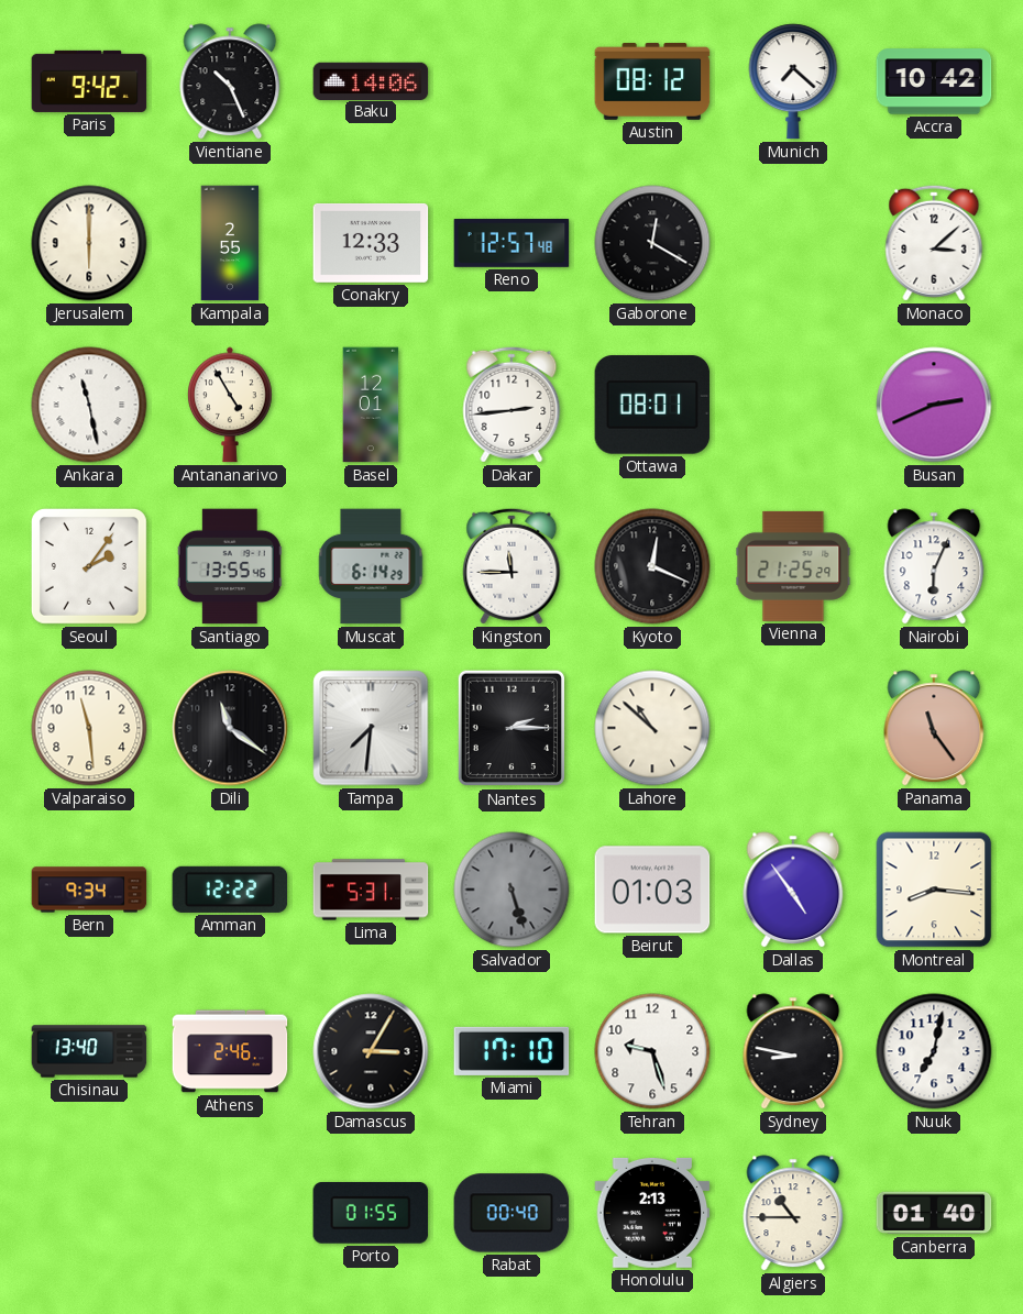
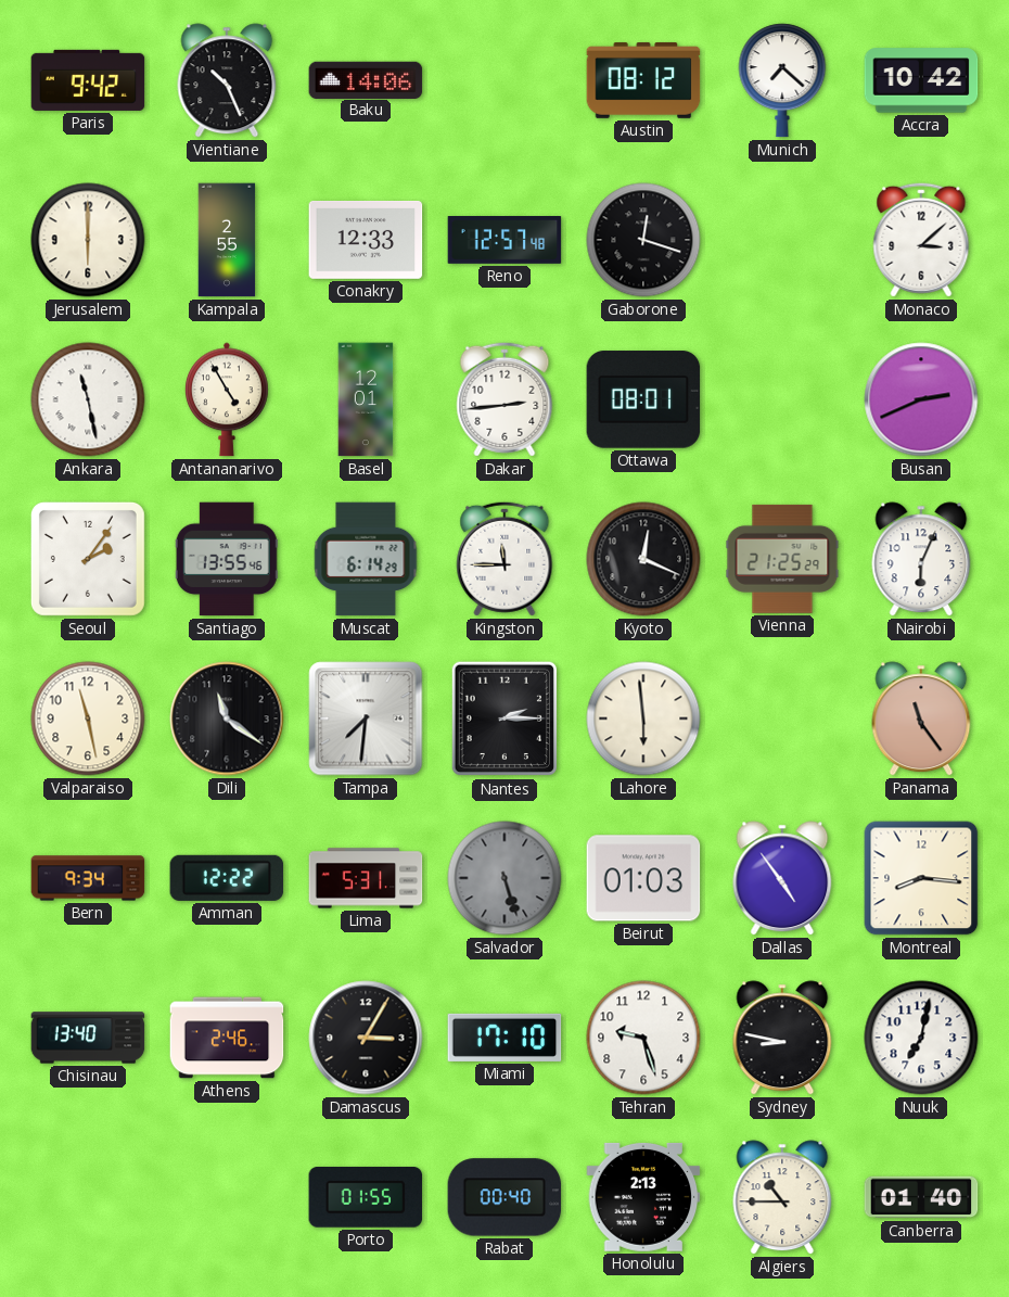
Gaborone: 12:20 -> 12:18 (643, 240)
Valparaiso: 11:29 -> 11:28 (88, 719)
Lahore: 10:52 -> 5:59 (643, 719)
